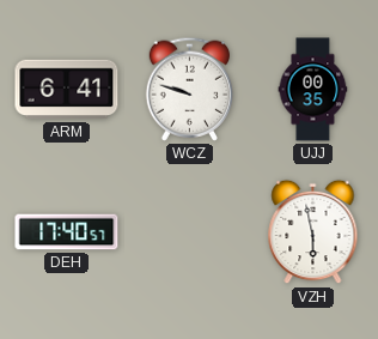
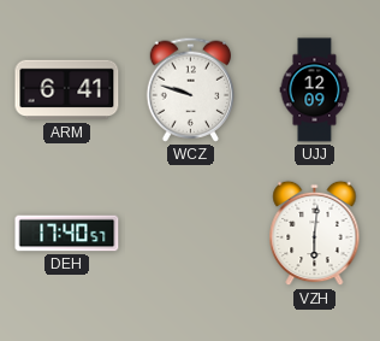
UJJ: 00:35 -> 12:09 (315, 90)
VZH: 5:58 -> 6:01 (315, 234)
